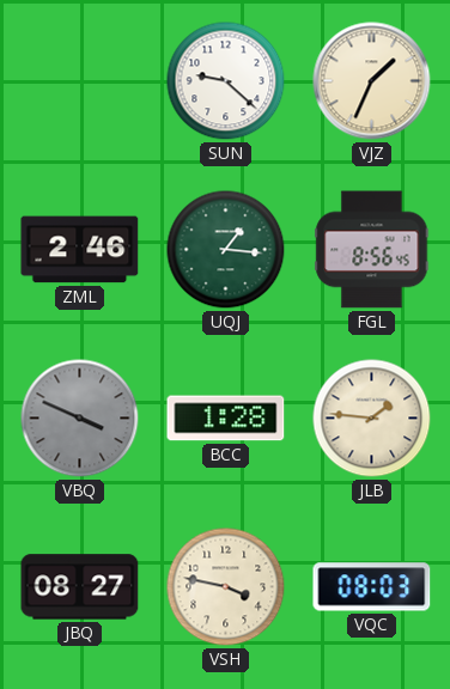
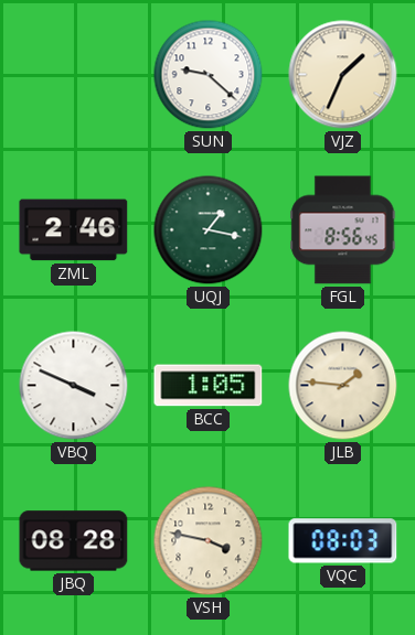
UQJ: 1:16 -> 1:17 (209, 230)
VBQ dial: grey -> white (74, 386)
BCC: 1:28 -> 1:05 (209, 386)
JBQ: 08:27 -> 08:28 (74, 541)
